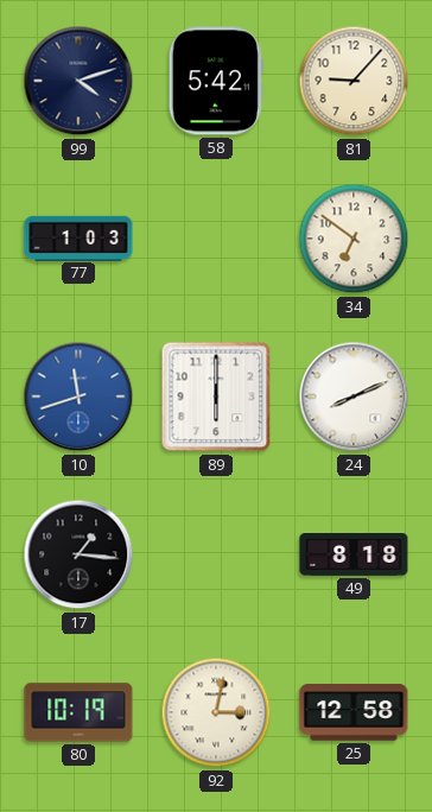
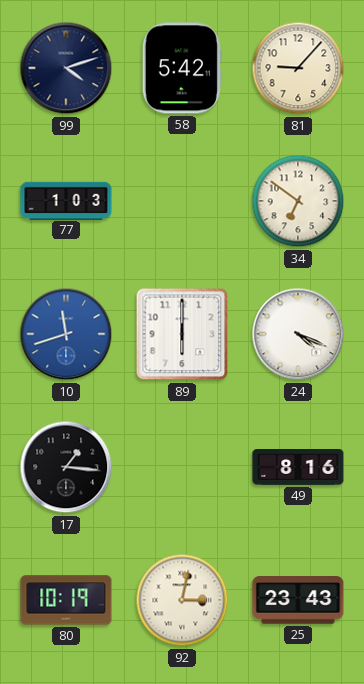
24: 8:11 -> 4:19 (298, 334)
49: 8:18 -> 8:16 (298, 468)
25: 12:58 -> 23:43 (298, 600)
